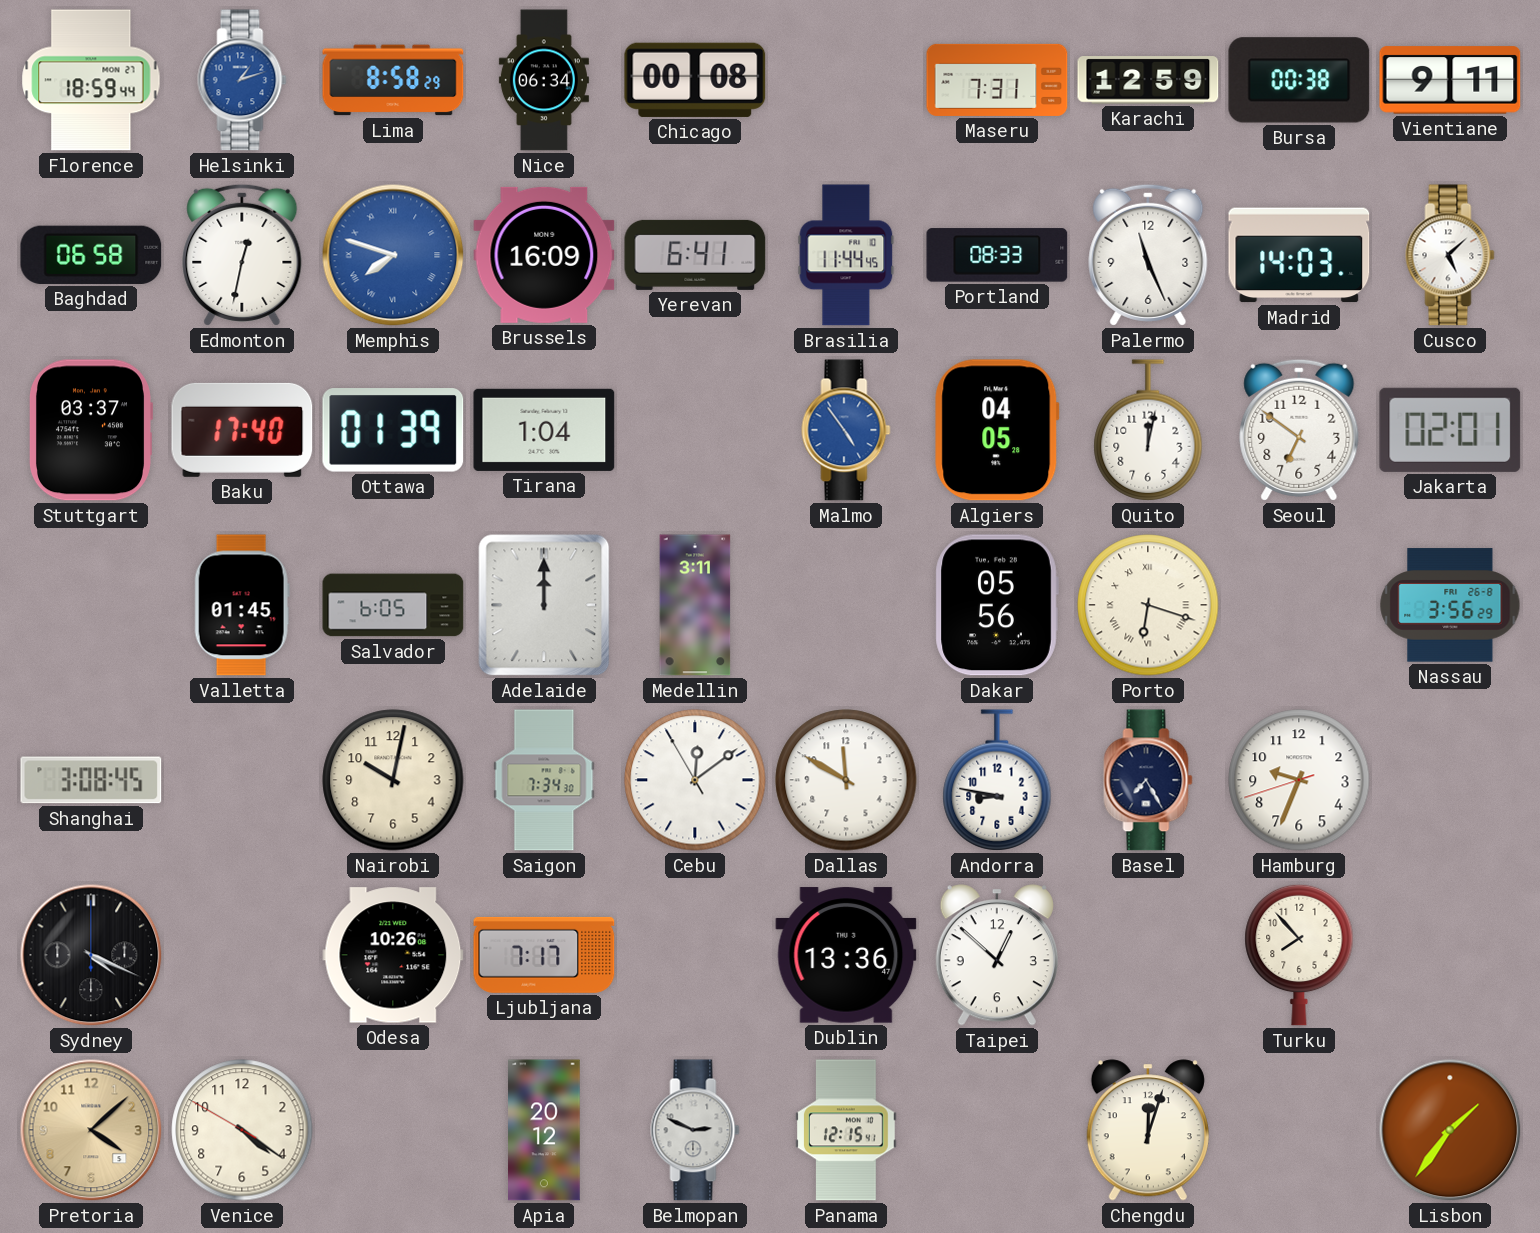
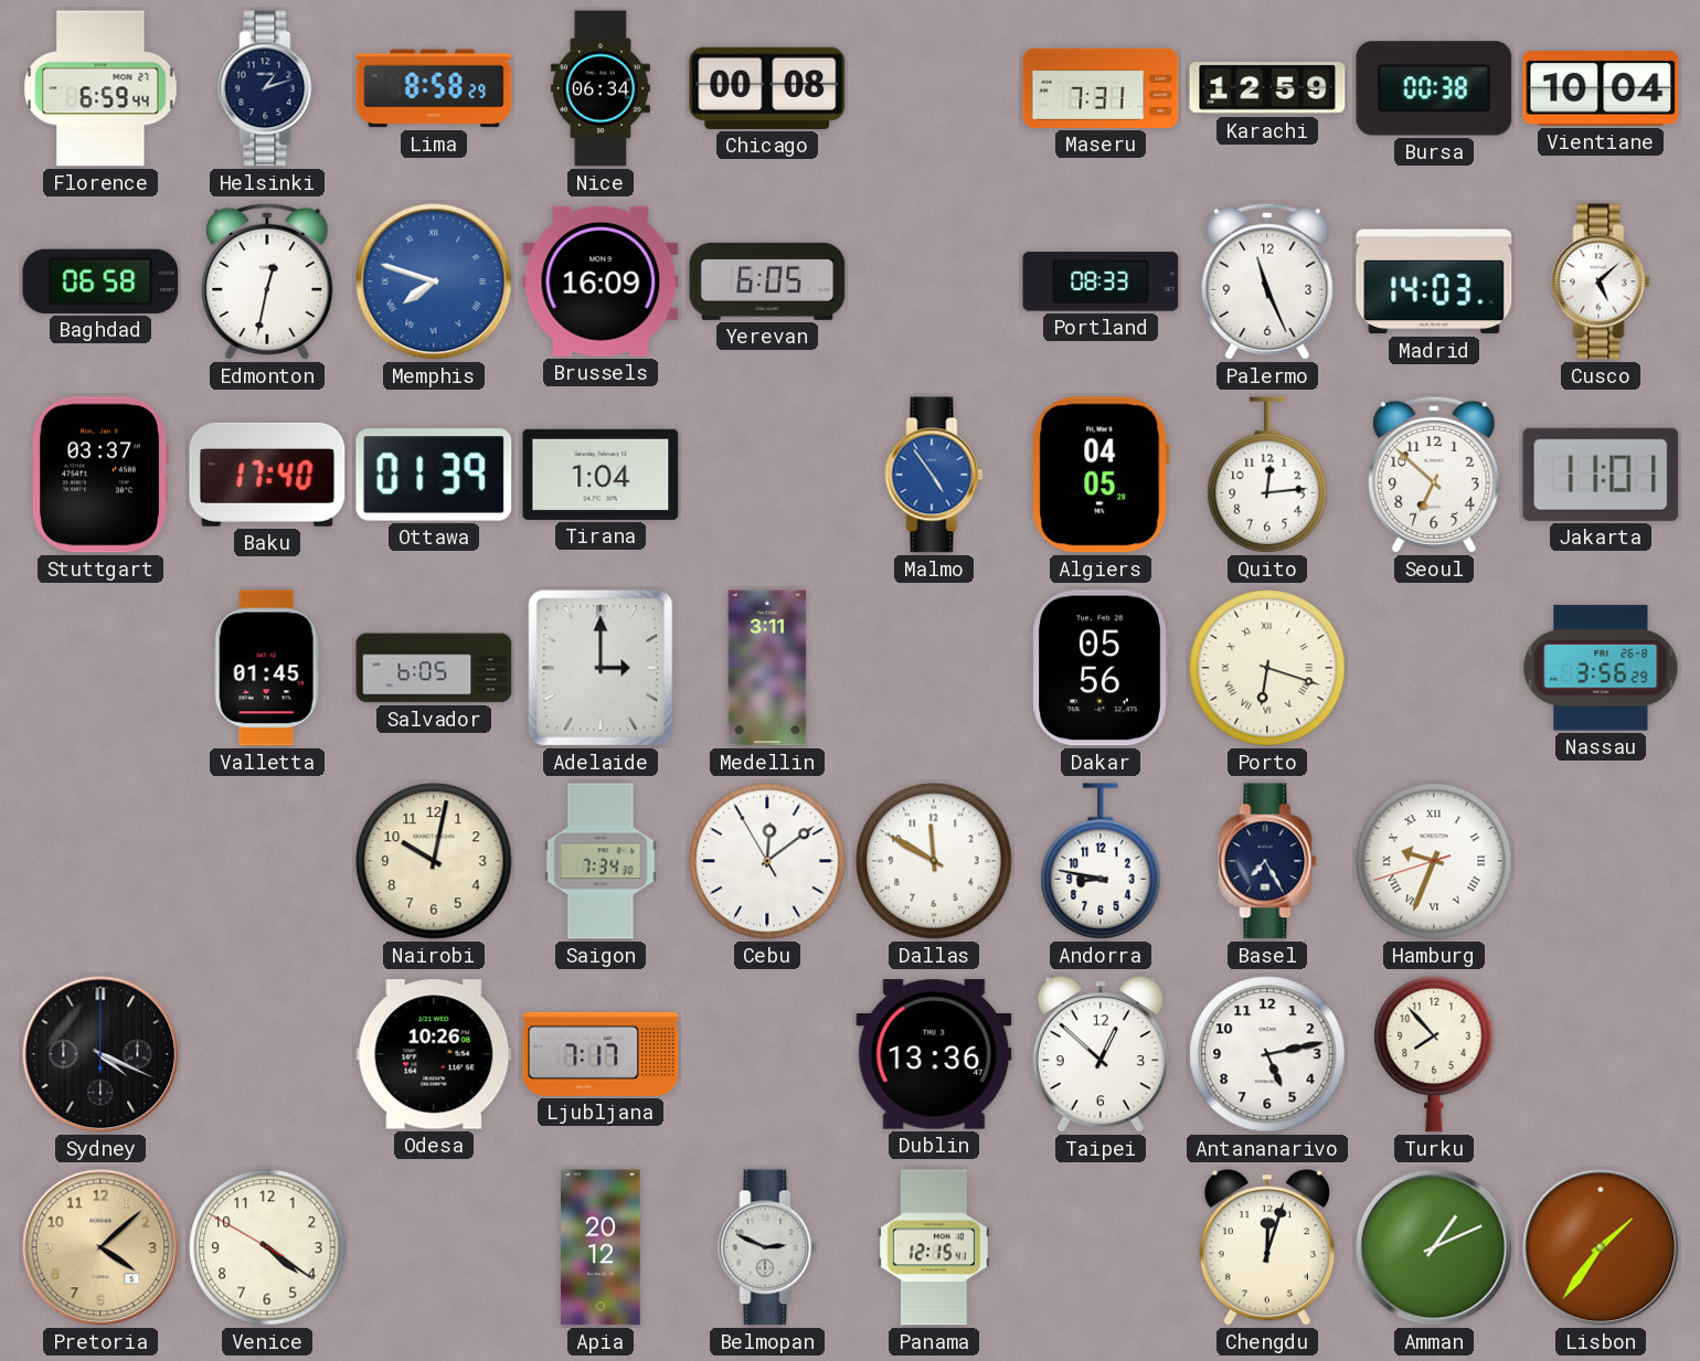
Florence: 18:59 -> 6:59 (100, 88)
Helsinki dial: blue -> navy (267, 88)
Vientiane: 9:11 -> 10:04 (1601, 88)
Yerevan: 6:41 -> 6:05 (767, 281)
Brasilia: 11:44 -> none (846, 255)
Quito: 12:02 -> 12:14 (1267, 475)
Seoul: 6:51 -> 6:52 (1434, 475)
Jakarta: 02:01 -> 11:01 (1601, 475)
Adelaide: 12:00 -> 3:00 (601, 668)
Shanghai: 3:08 -> none (91, 780)
Hamburg numerals: Arabic -> Roman (1434, 861)
Antananarivo: none -> 5:13 (1267, 1054)
Amman: none -> 1:11 (1434, 1247)
